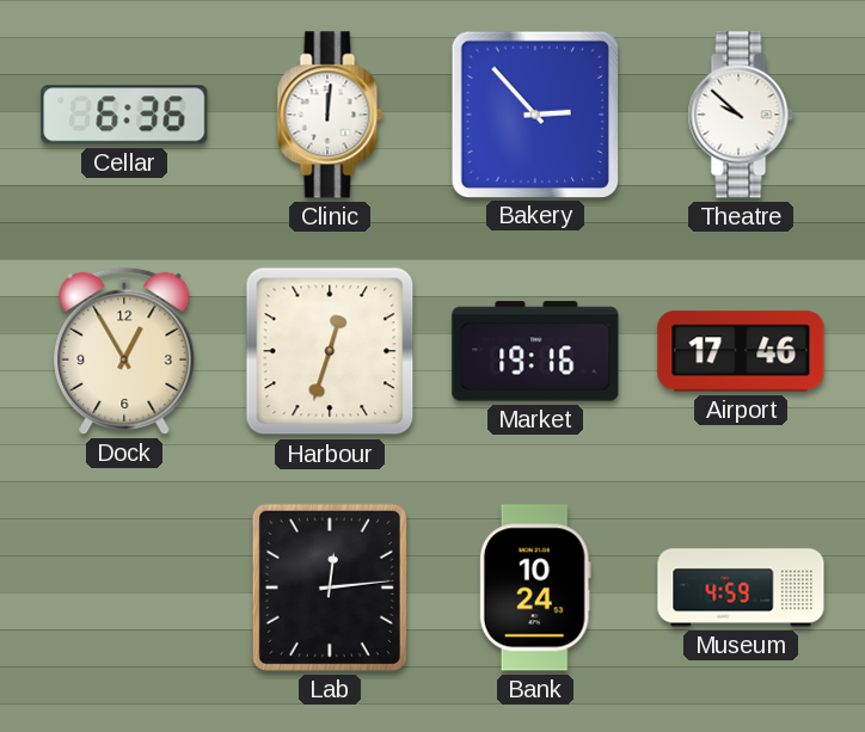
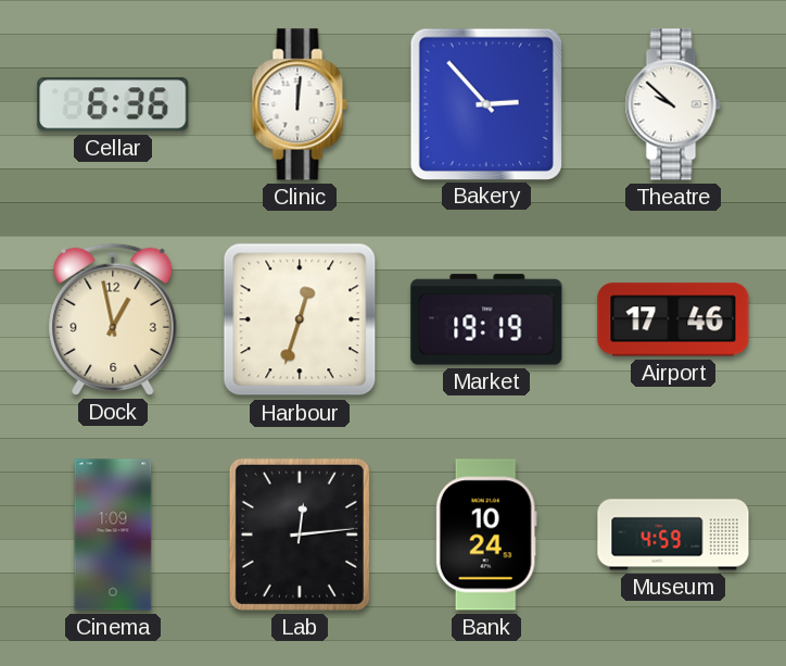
Dock: 12:55 -> 12:58 (113, 319)
Market: 19:16 -> 19:19 (486, 319)
Cinema: none -> 1:09 (113, 535)
